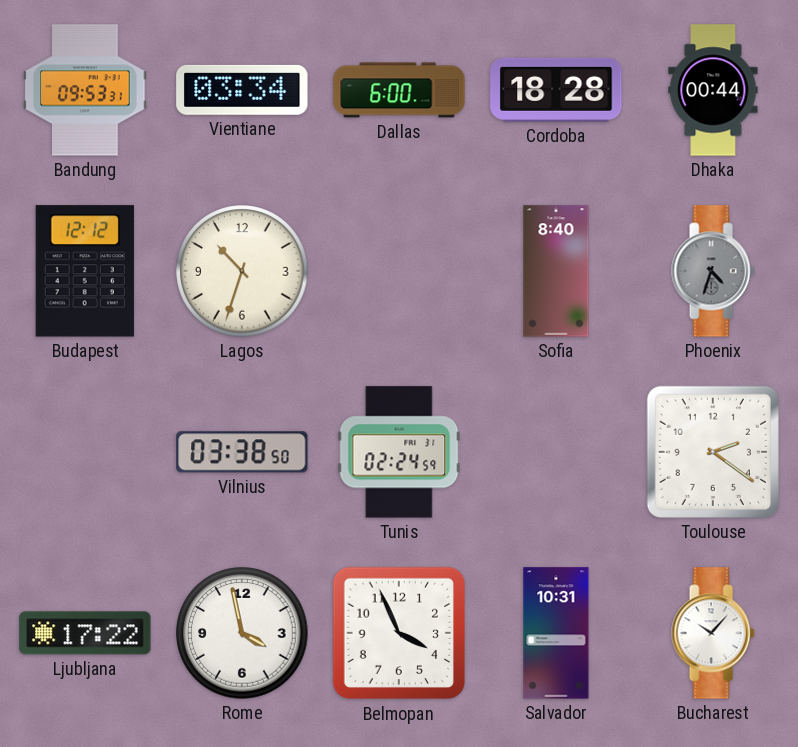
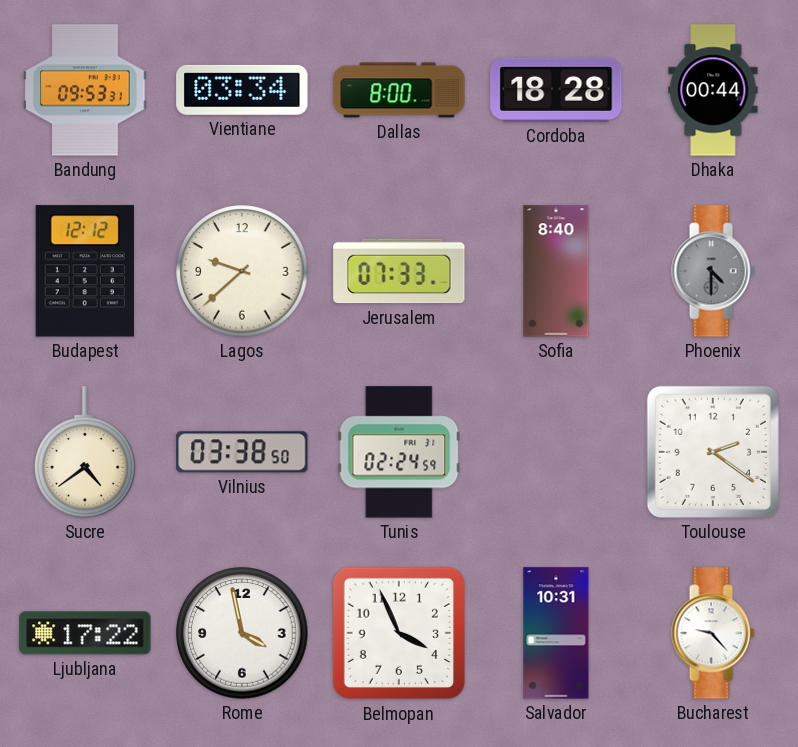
Dallas: 6:00 -> 8:00 (399, 90)
Lagos: 10:33 -> 9:38 (242, 271)
Jerusalem: none -> 07:33 (399, 271)
Phoenix: 4:33 -> 4:30 (713, 271)
Sucre: none -> 4:39 (85, 452)
Bucharest: 10:07 -> 9:23 (713, 633)
